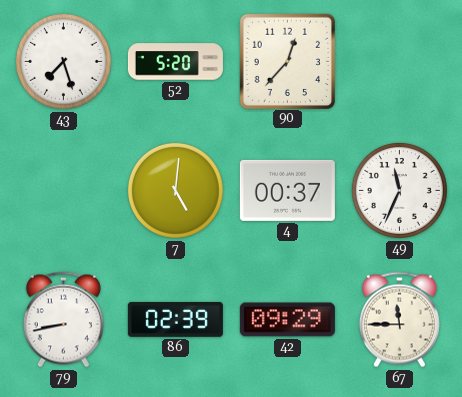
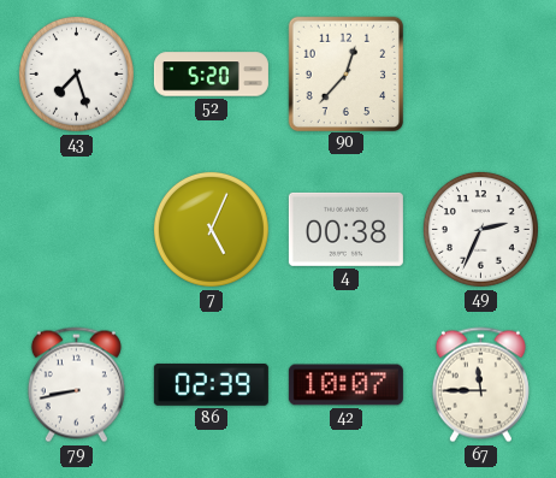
7: 5:01 -> 5:04 (211, 229)
4: 00:37 -> 00:38 (345, 229)
49: 11:34 -> 2:34 (480, 229)
42: 09:29 -> 10:07 (345, 385)
